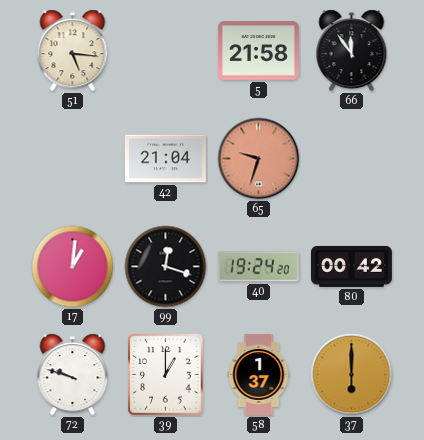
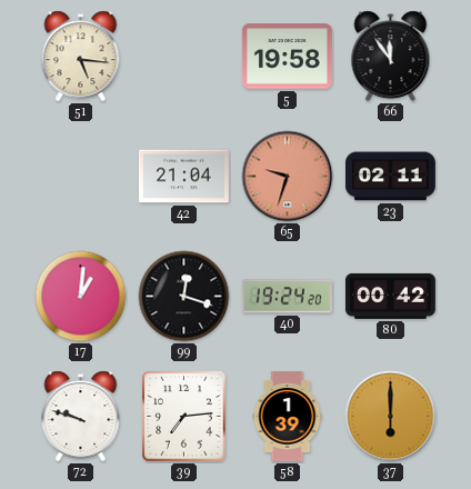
5: 21:58 -> 19:58 (287, 57)
23: none -> 02:11 (390, 177)
39: 1:00 -> 7:14 (184, 417)
58: 1:37 -> 1:39 (288, 416)
